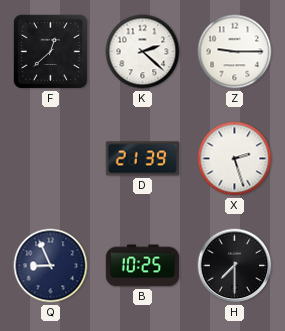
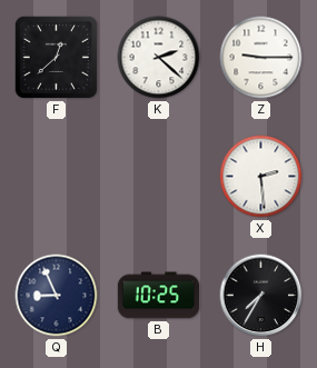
D: 21:39 -> none (143, 159)
X: 2:27 -> 2:29 (261, 177)
H: 7:30 -> 7:35 (261, 296)
